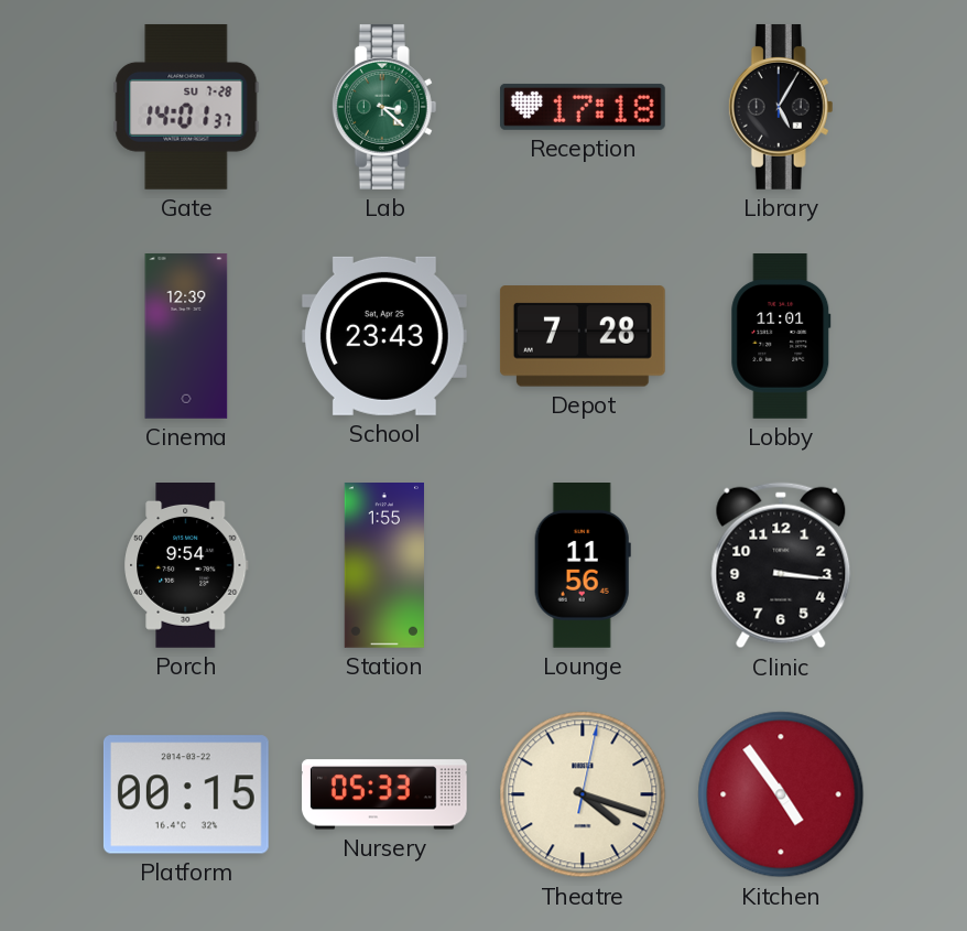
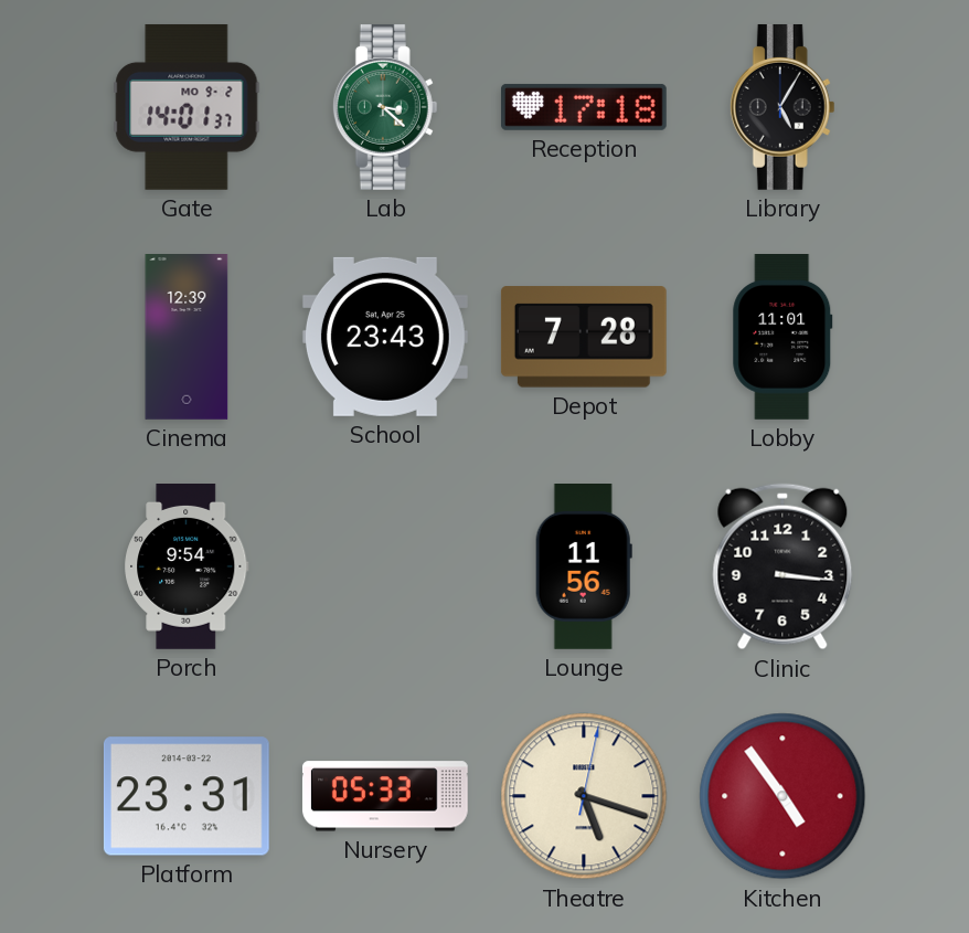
Gate date: SU 7-28 -> MO 9-2 (187, 107)
Station: 1:55 -> none (383, 566)
Platform: 00:15 -> 23:31 (187, 796)
Theatre: 4:18 -> 5:18 (584, 796)
